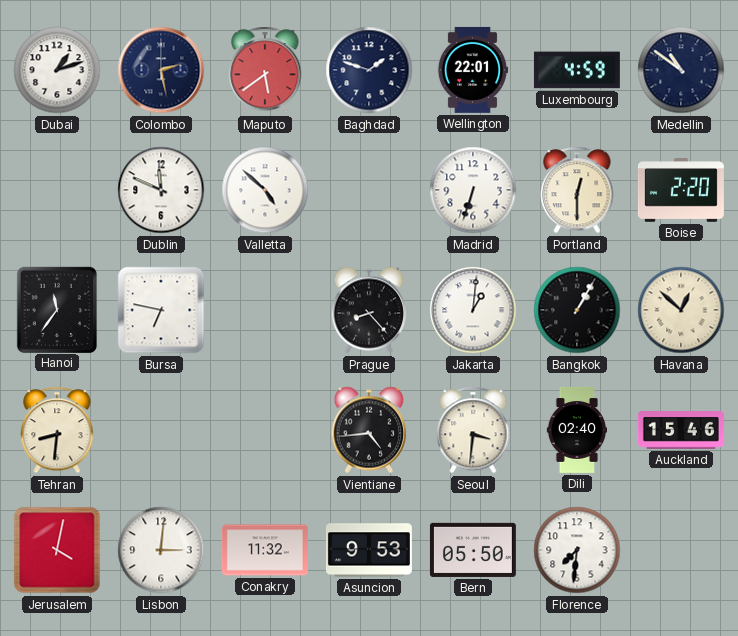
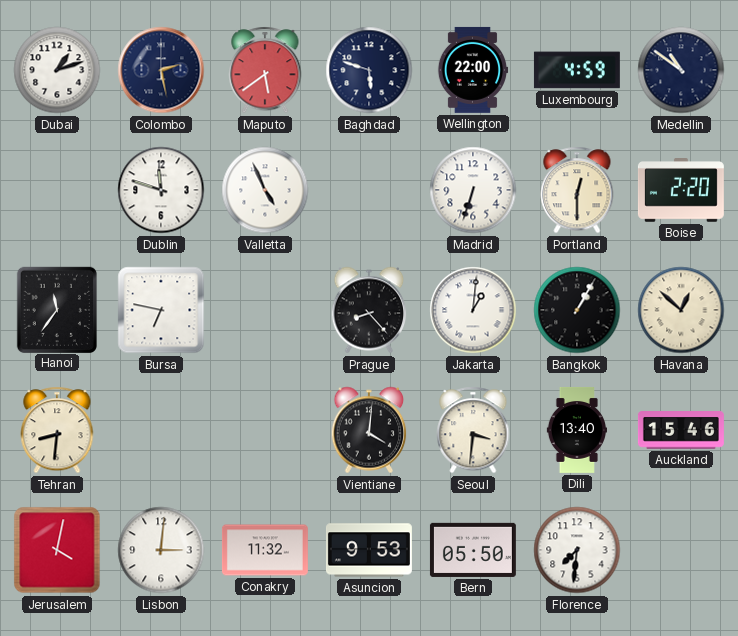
Baghdad: 1:48 -> 5:48 (369, 70)
Wellington: 22:01 -> 22:00 (473, 70)
Dublin: 11:49 -> 11:48 (161, 190)
Valletta: 4:52 -> 4:56 (265, 190)
Vientiane: 4:44 -> 4:01 (369, 430)
Dili: 02:40 -> 13:40 (576, 430)
